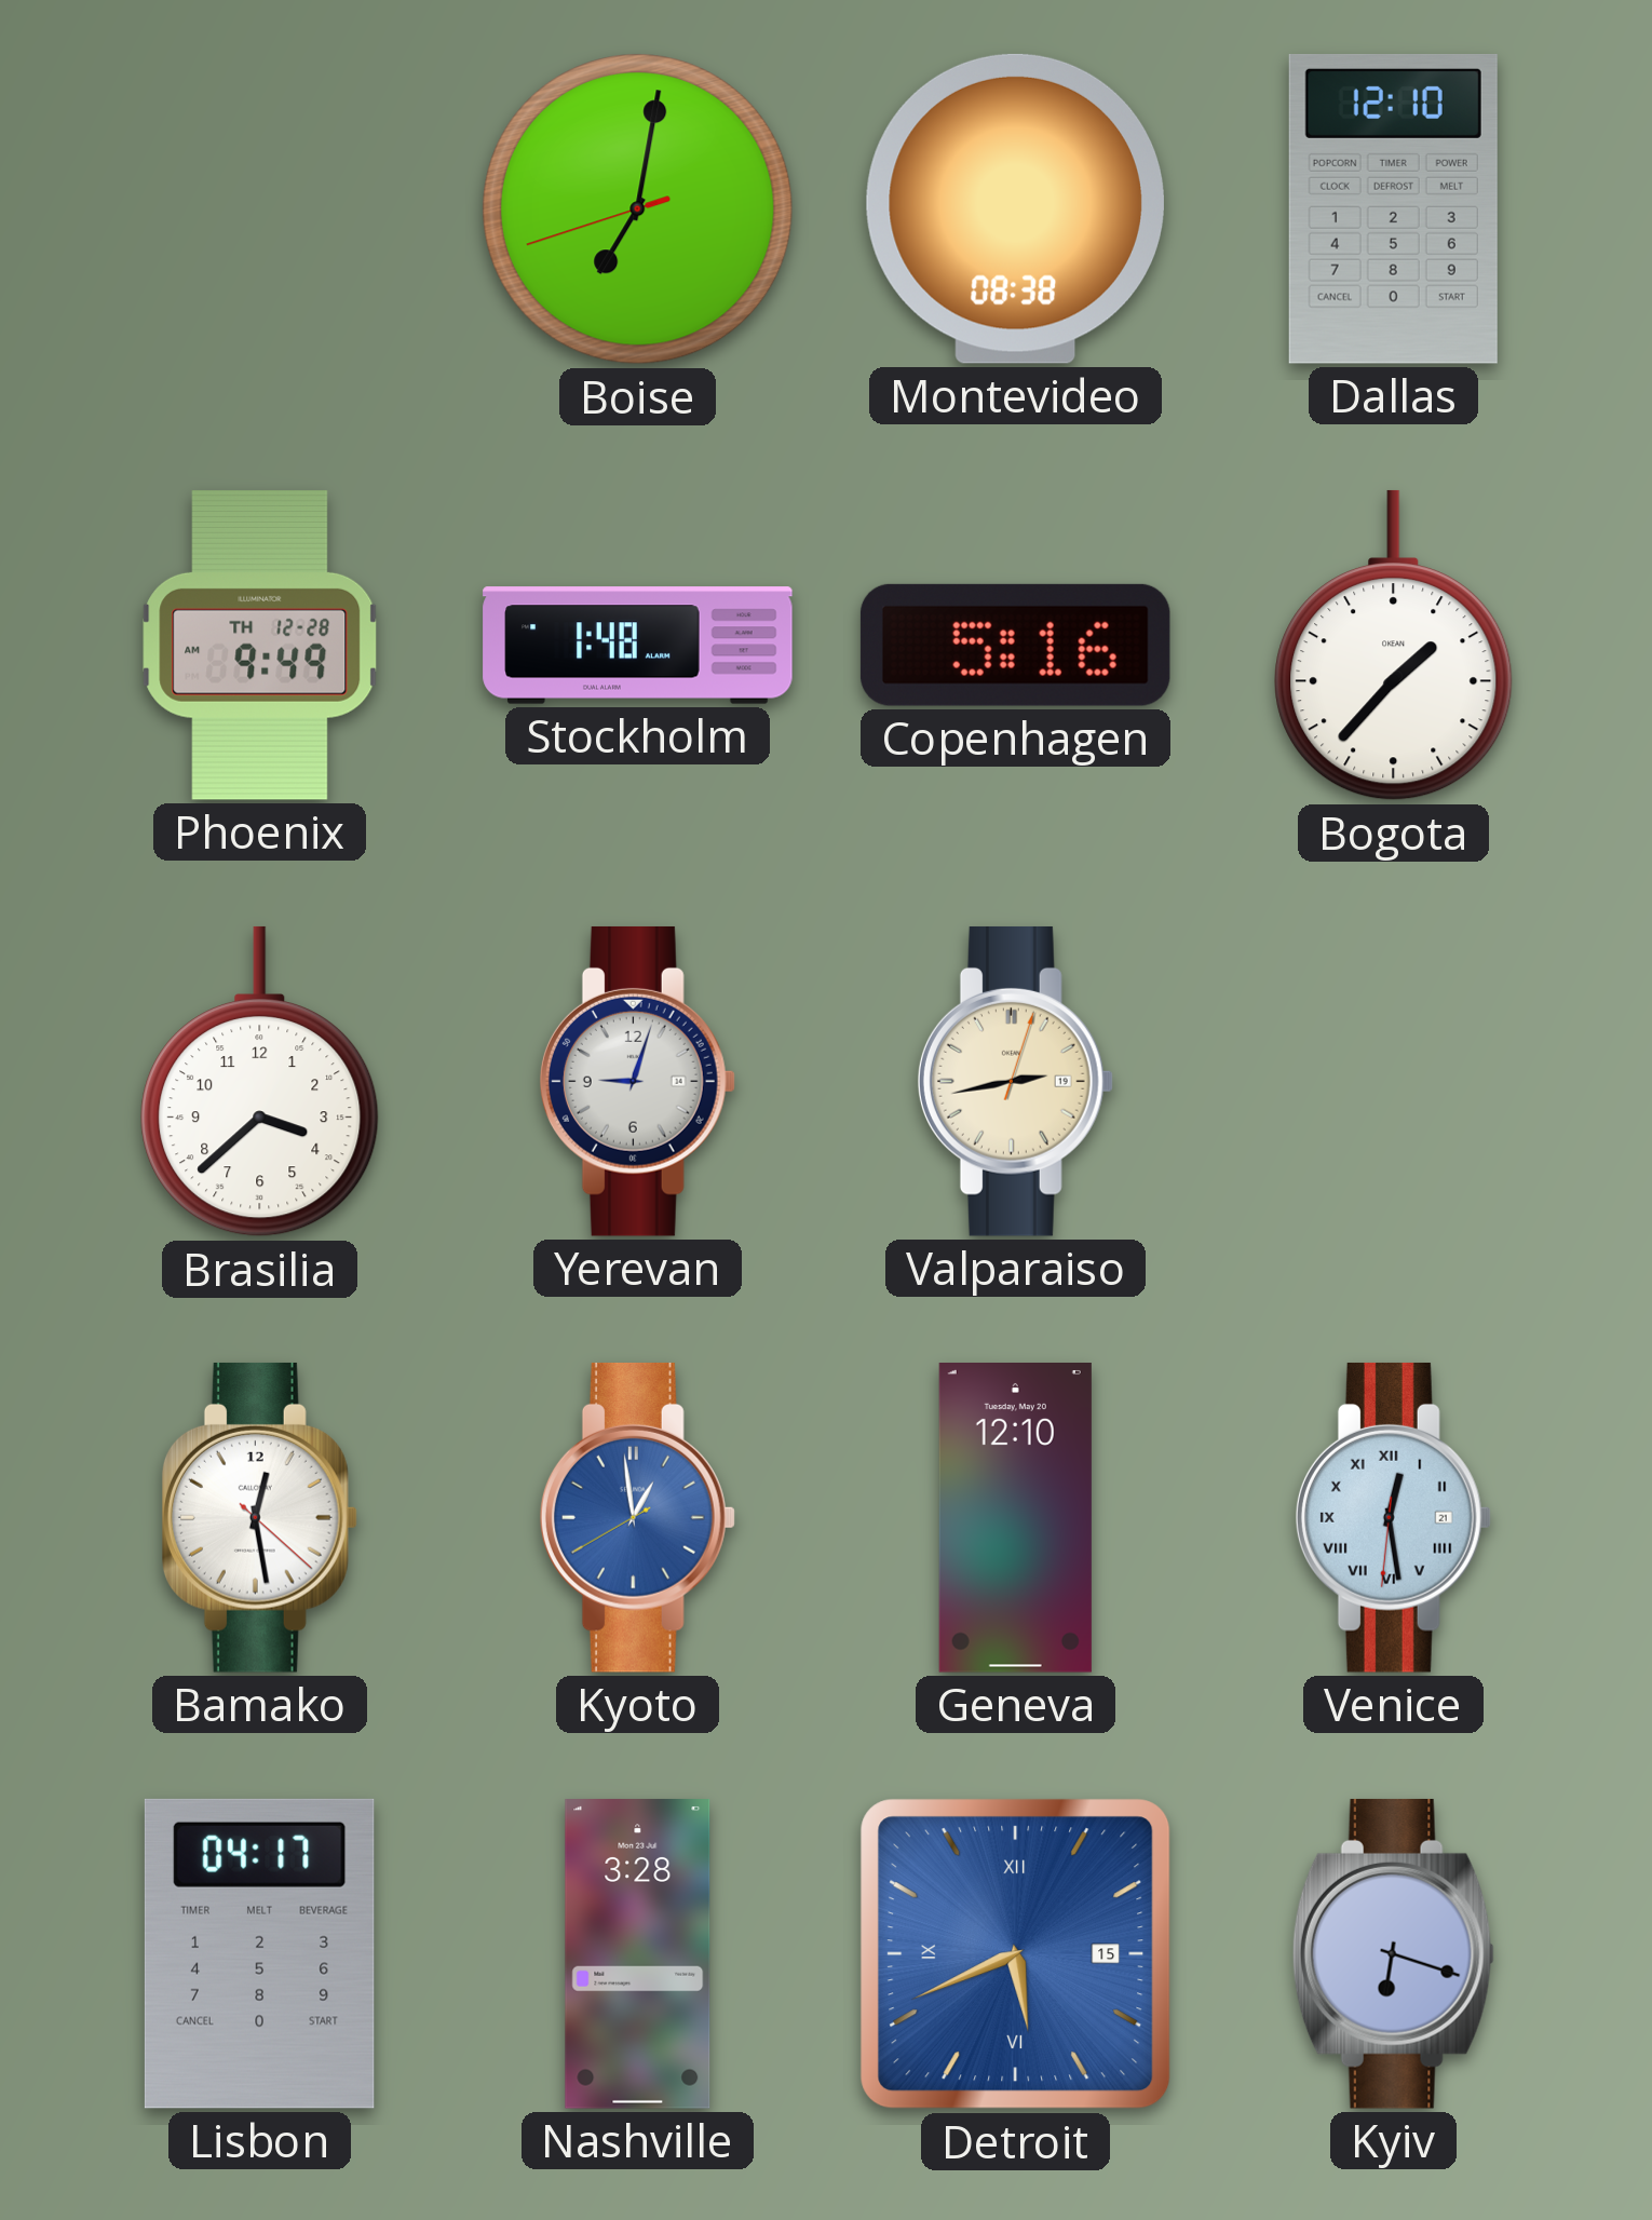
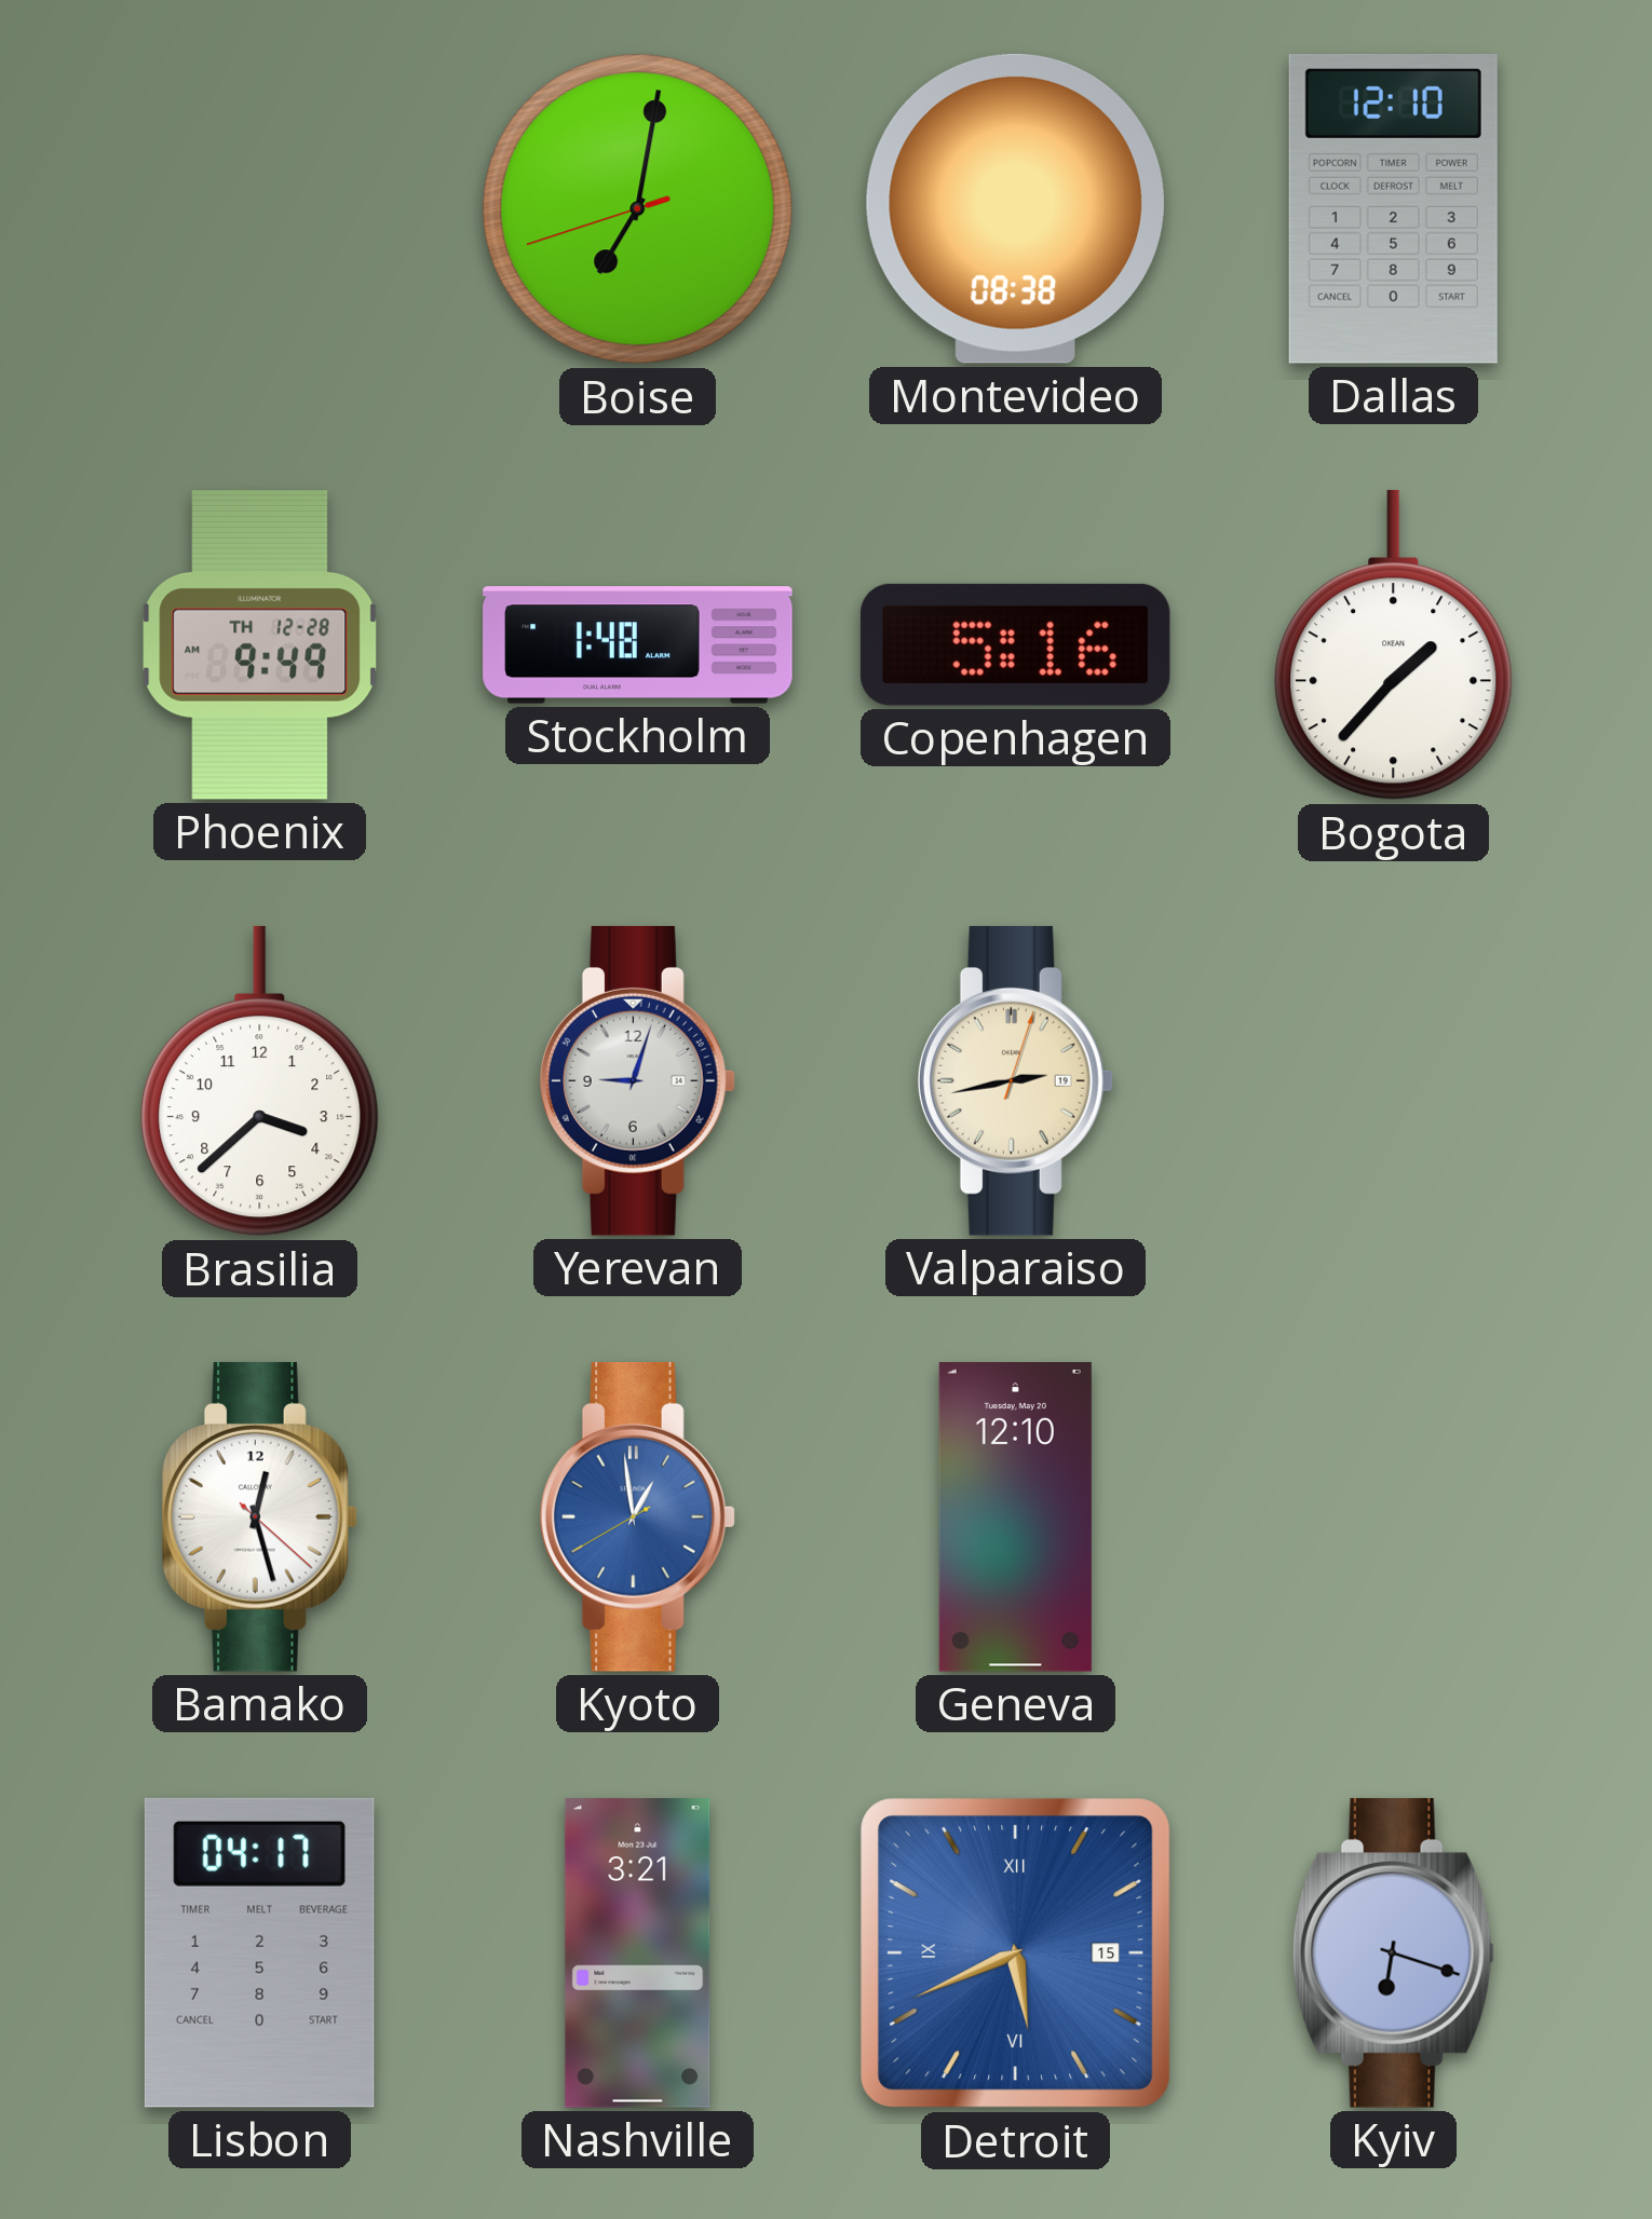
Bamako: 12:28 -> 12:27 (259, 1516)
Venice: 12:28 -> none (1393, 1517)
Nashville: 3:28 -> 3:21 (638, 1953)
